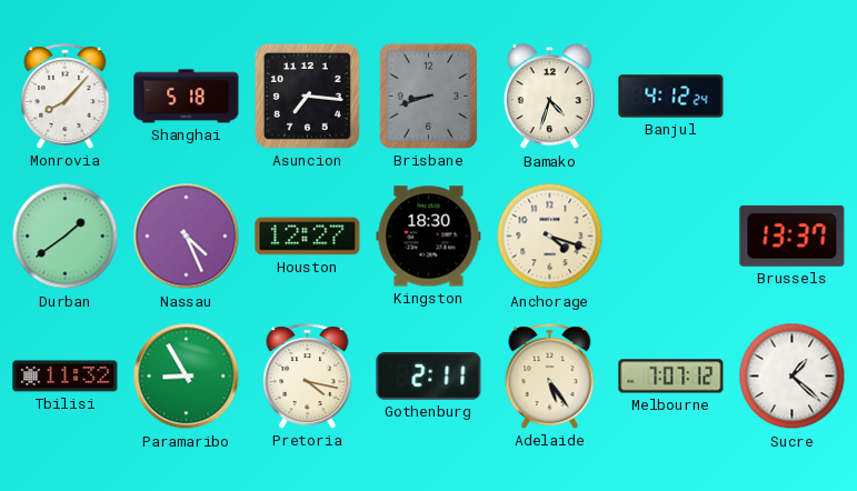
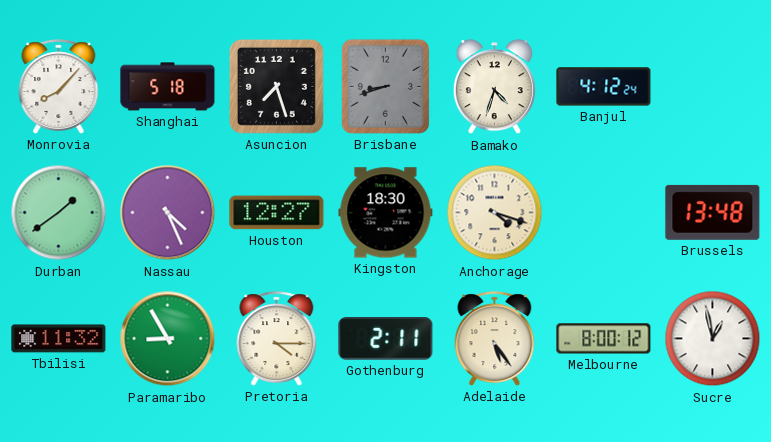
Asuncion: 7:16 -> 7:27 (276, 86)
Brussels: 13:37 -> 13:48 (713, 212)
Pretoria: 4:17 -> 4:15 (277, 339)
Melbourne: 7:07 -> 8:00 (604, 339)
Sucre: 1:22 -> 12:58 (713, 339)
